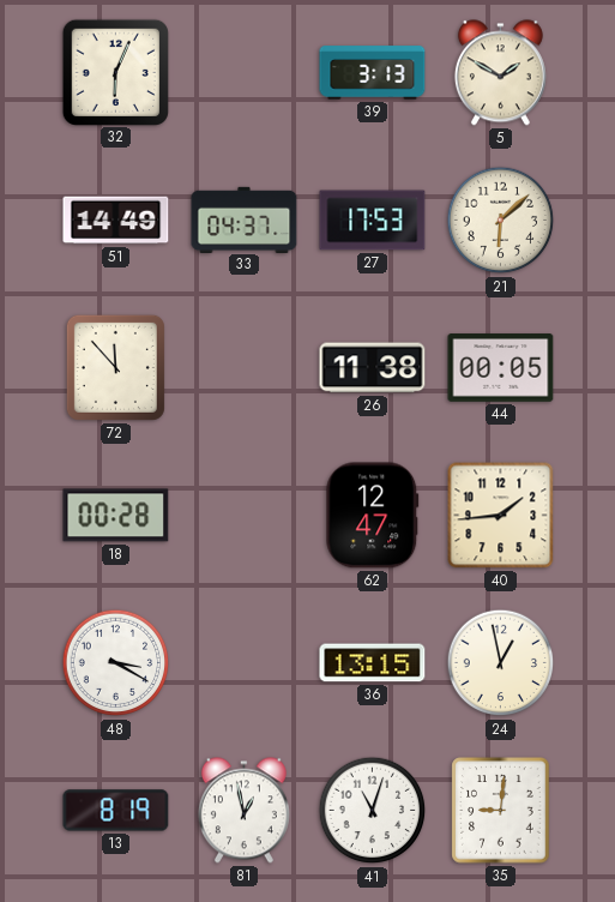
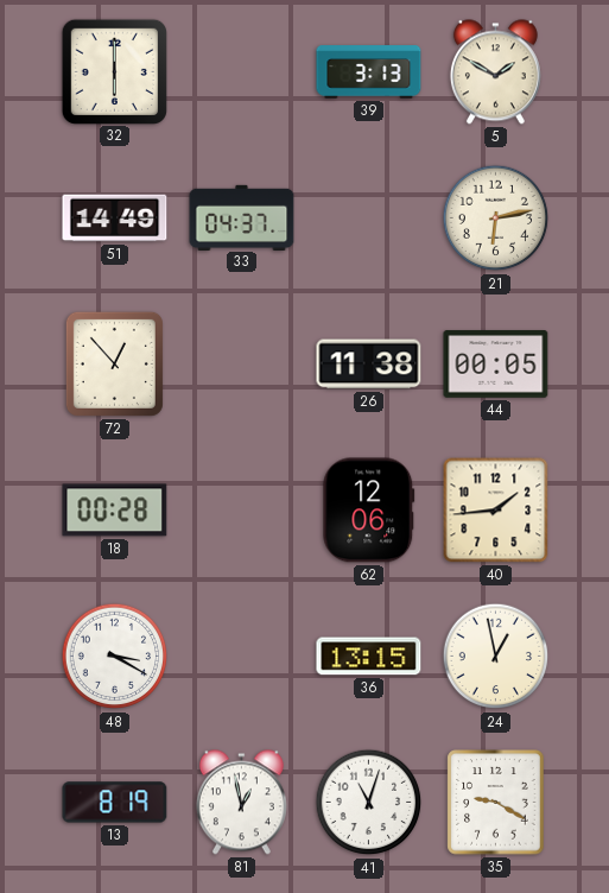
32: 6:04 -> 6:00 (114, 71)
27: 17:53 -> none (373, 221)
21: 6:08 -> 6:13 (496, 218)
72: 11:53 -> 12:53 (114, 363)
62: 12:47 -> 12:06 (369, 511)
35: 9:01 -> 9:20 (496, 803)
